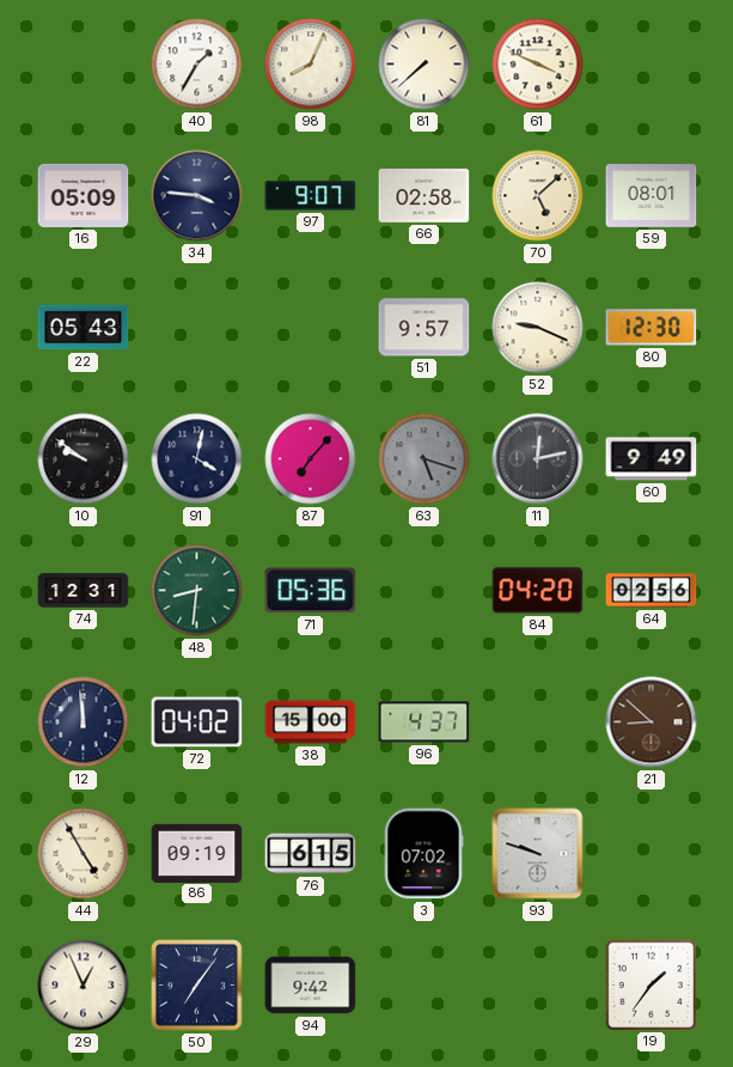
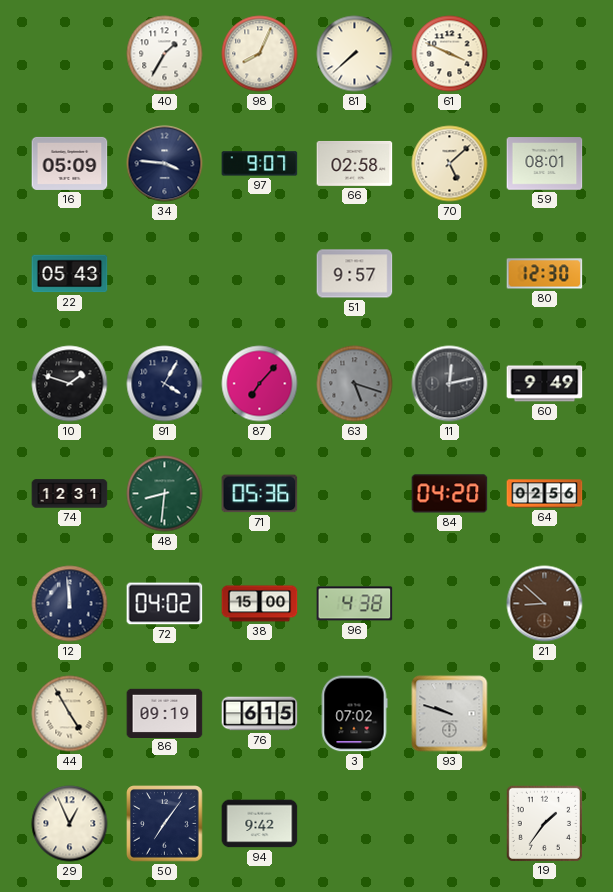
52: 9:19 -> none (538, 328)
10: 9:51 -> 1:48 (70, 384)
91: 4:02 -> 4:05 (165, 384)
96: 4:37 -> 4:38 (355, 604)
